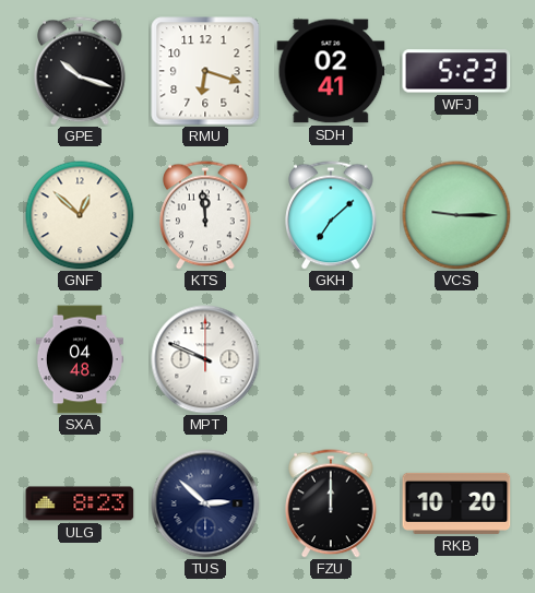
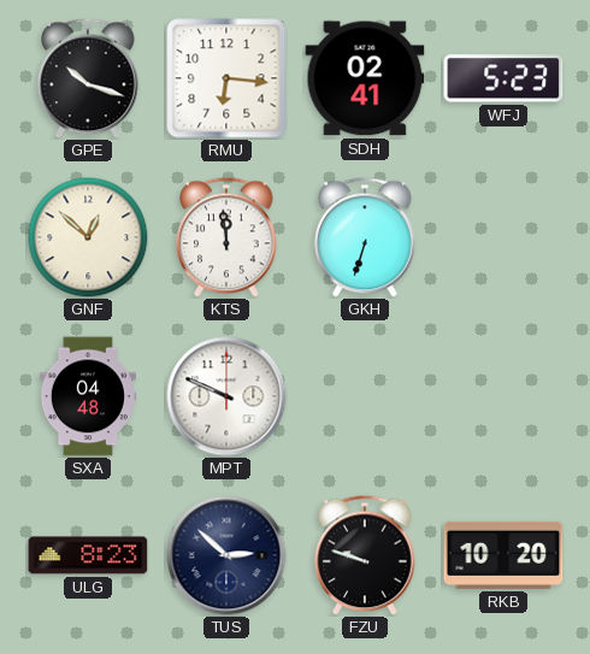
RMU: 6:18 -> 6:16 (226, 78)
GKH: 7:08 -> 6:33 (365, 237)
VCS: 9:15 -> none (456, 215)
FZU: 12:00 -> 9:48 (365, 555)
